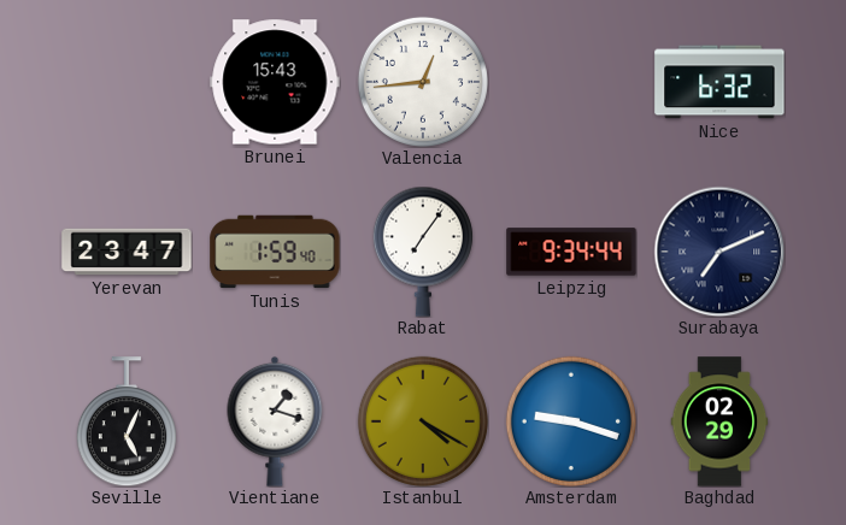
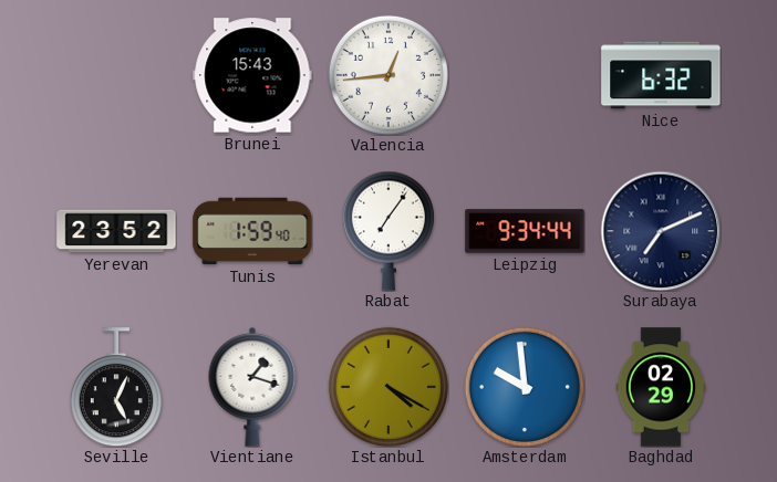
Yerevan: 23:47 -> 23:52 (116, 231)
Amsterdam: 9:18 -> 9:59 (525, 387)
